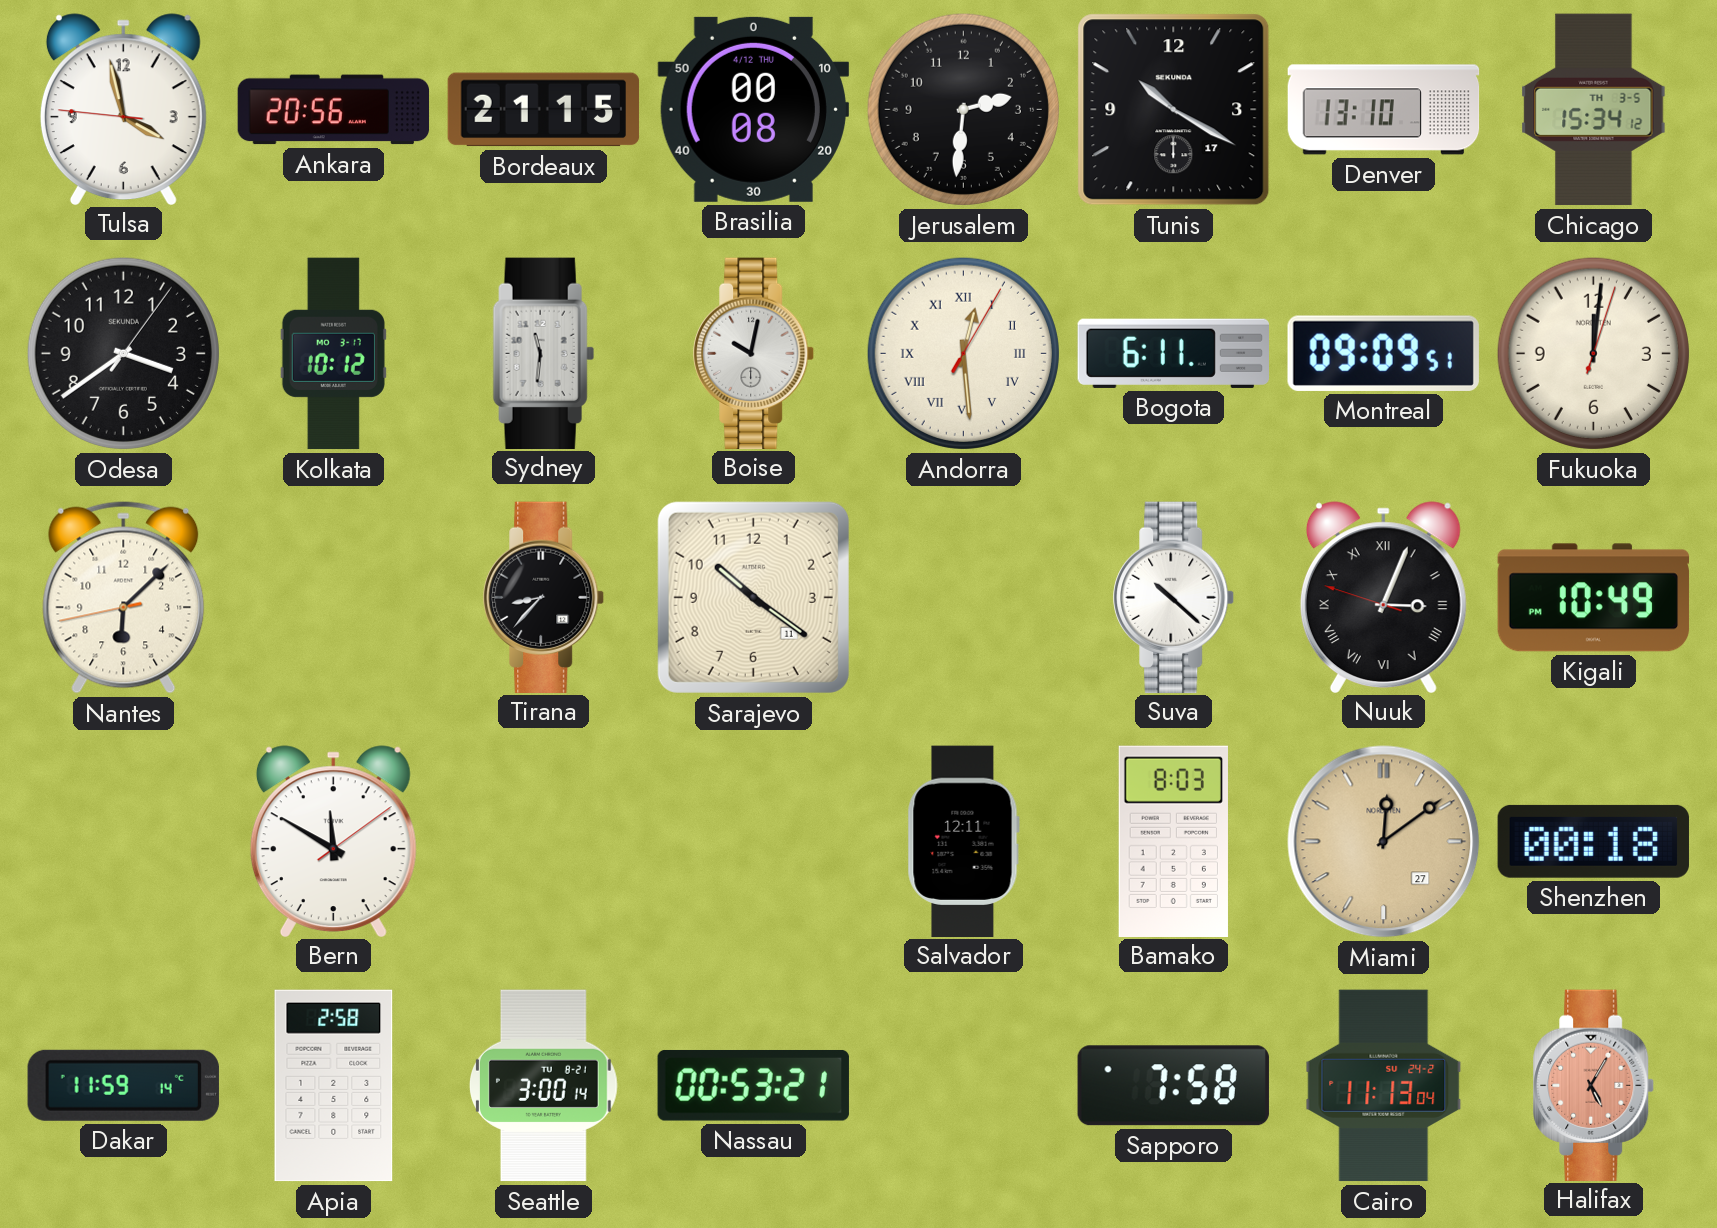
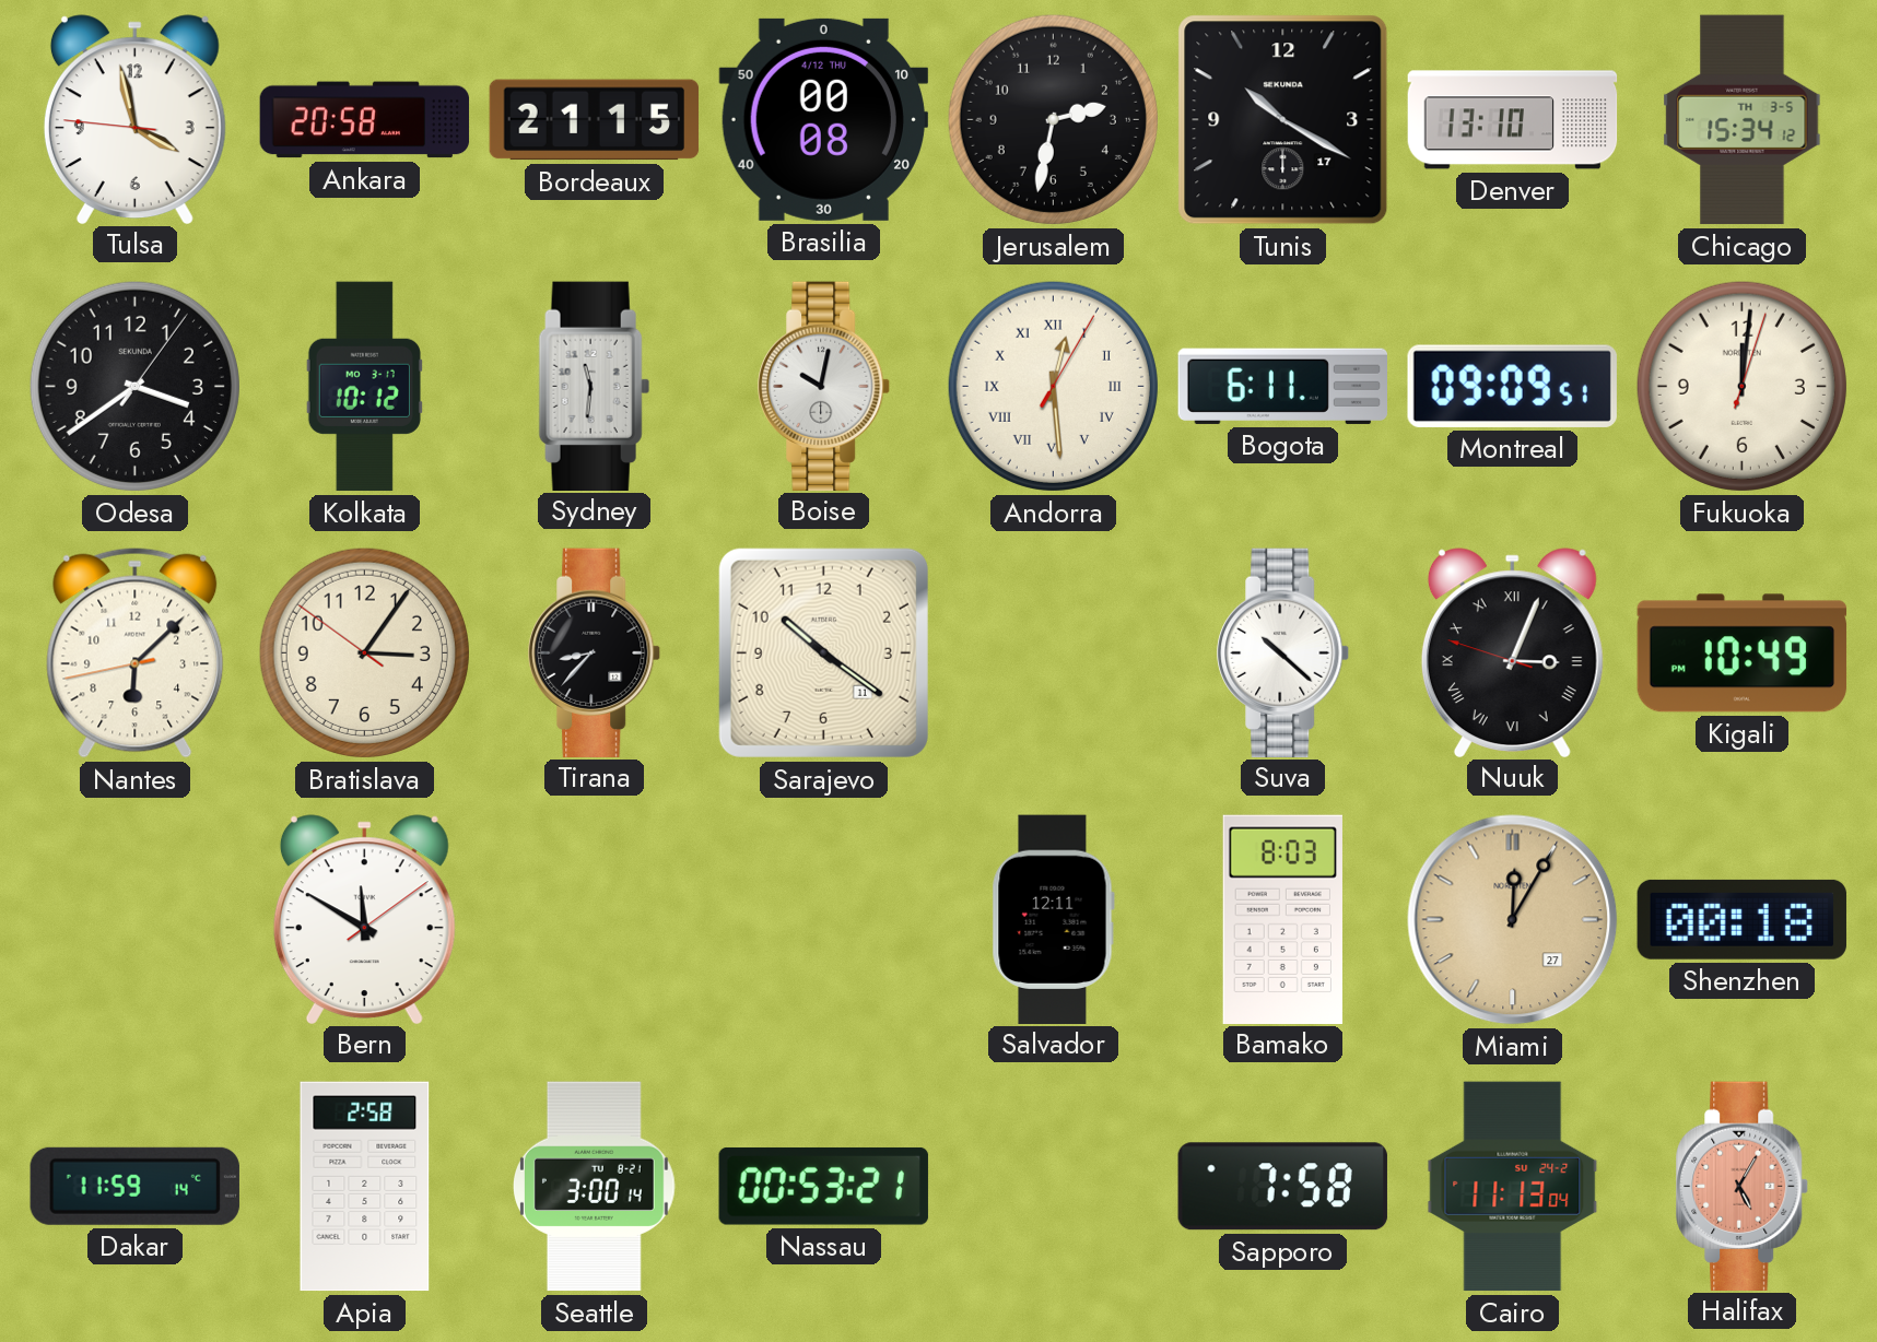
Ankara: 20:56 -> 20:58 (365, 120)
Jerusalem: 2:31 -> 2:32 (1053, 119)
Bratislava: none -> 3:05 (364, 652)
Miami: 12:09 -> 12:05 (1513, 920)
